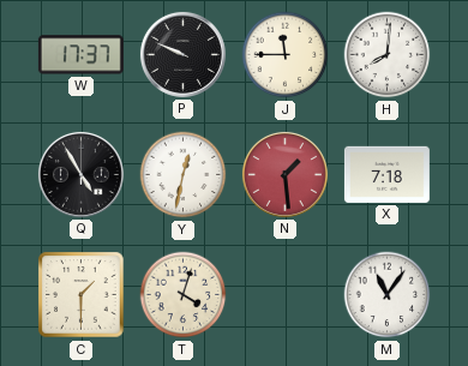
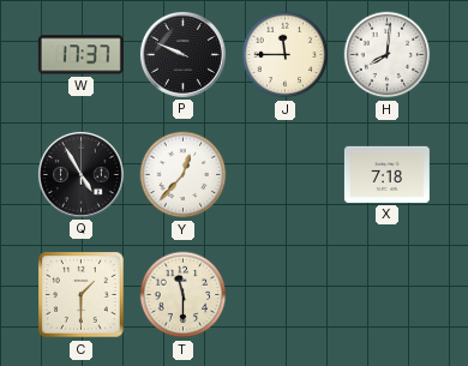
Y: 12:32 -> 12:37 (184, 175)
N: 1:29 -> none (284, 174)
T: 4:03 -> 11:30 (184, 295)
M: 11:06 -> none (388, 295)
